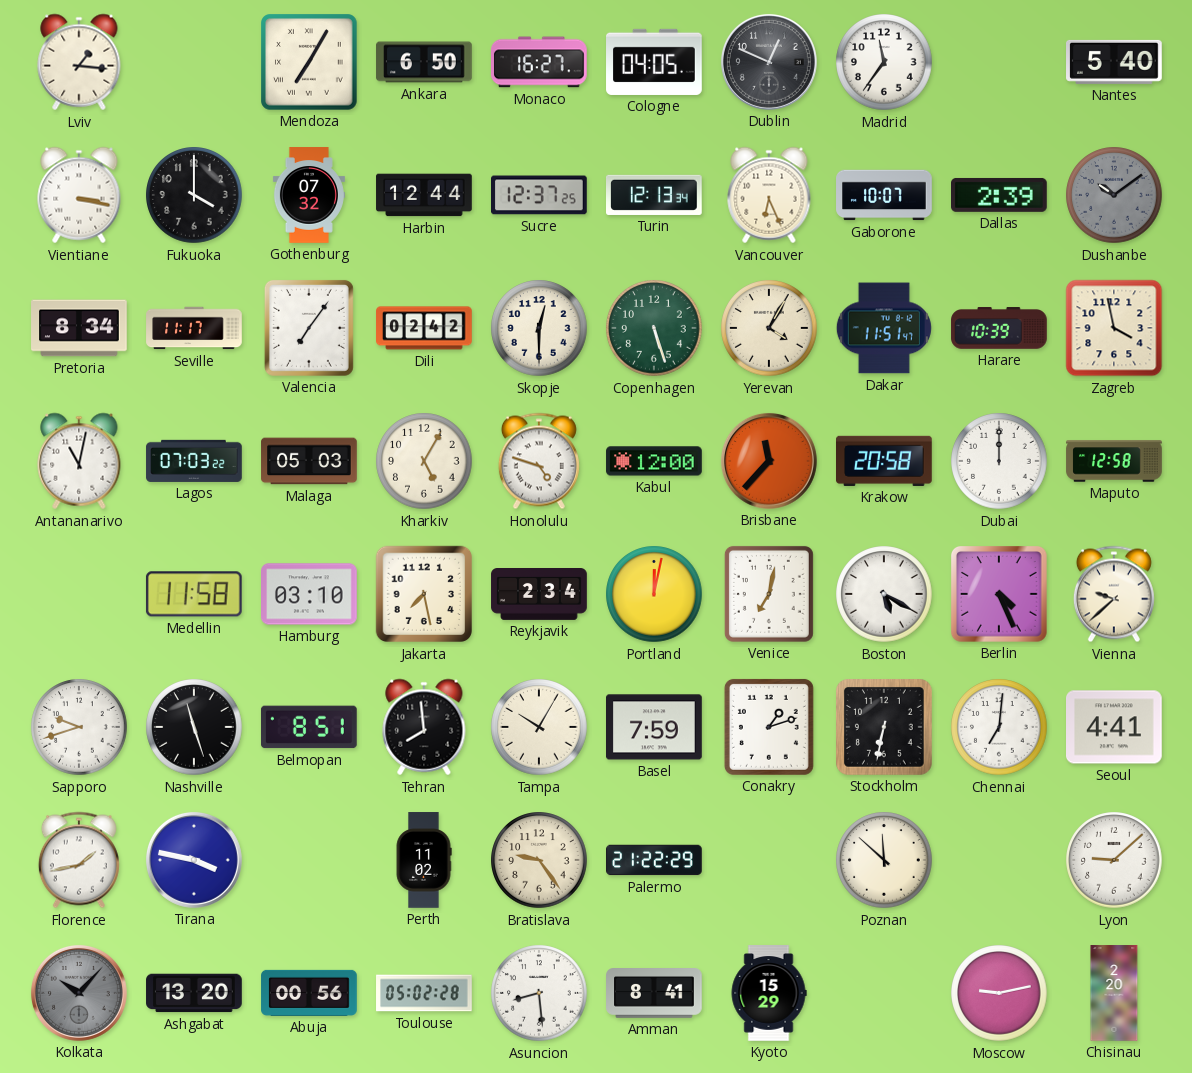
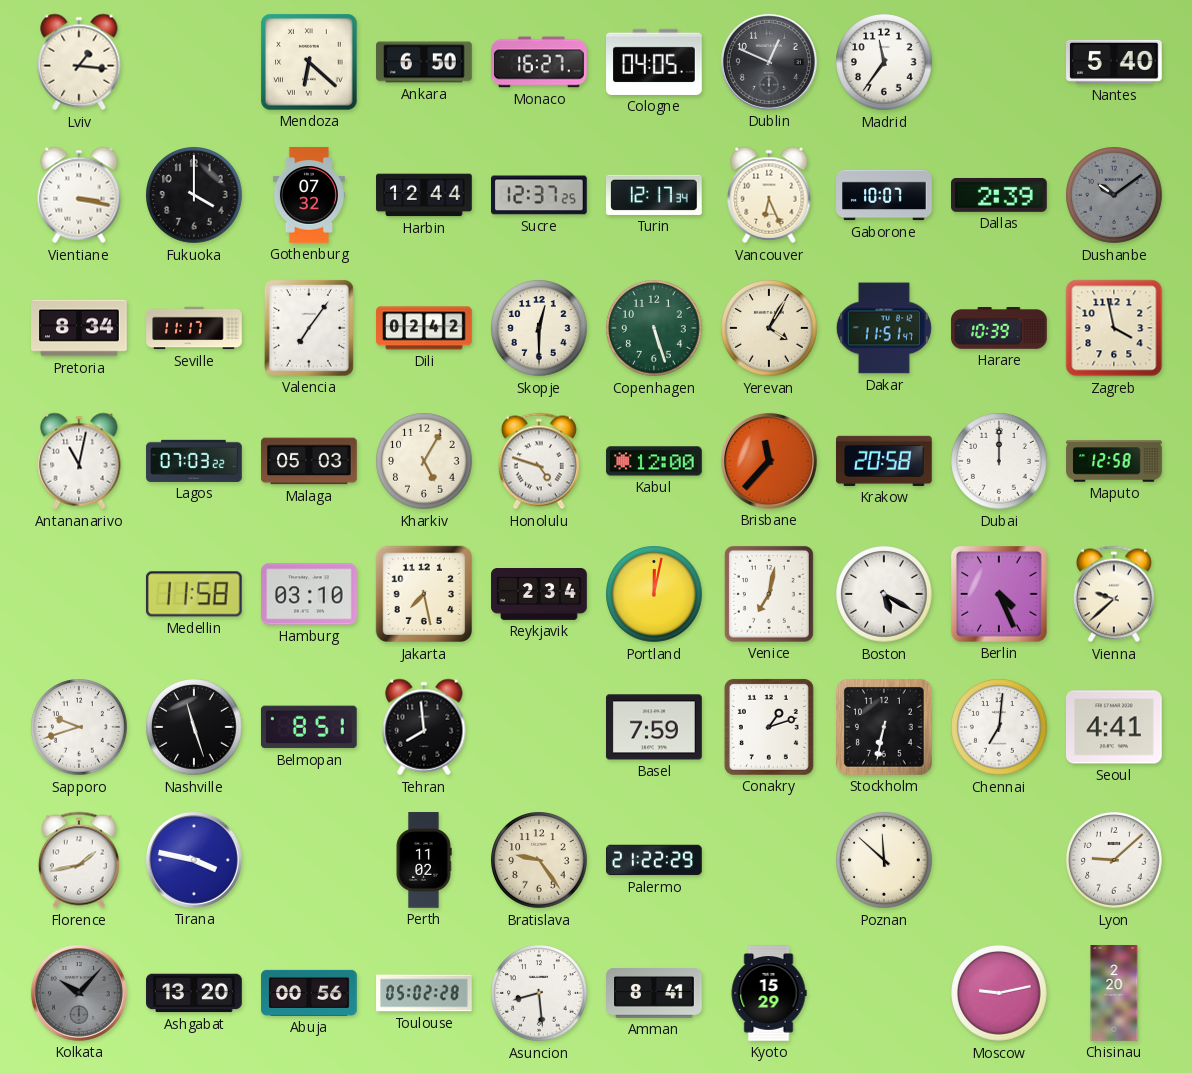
Mendoza: 7:05 -> 6:22 (310, 63)
Turin: 12:13 -> 12:17 (655, 195)
Tampa: 10:05 -> none (539, 727)
